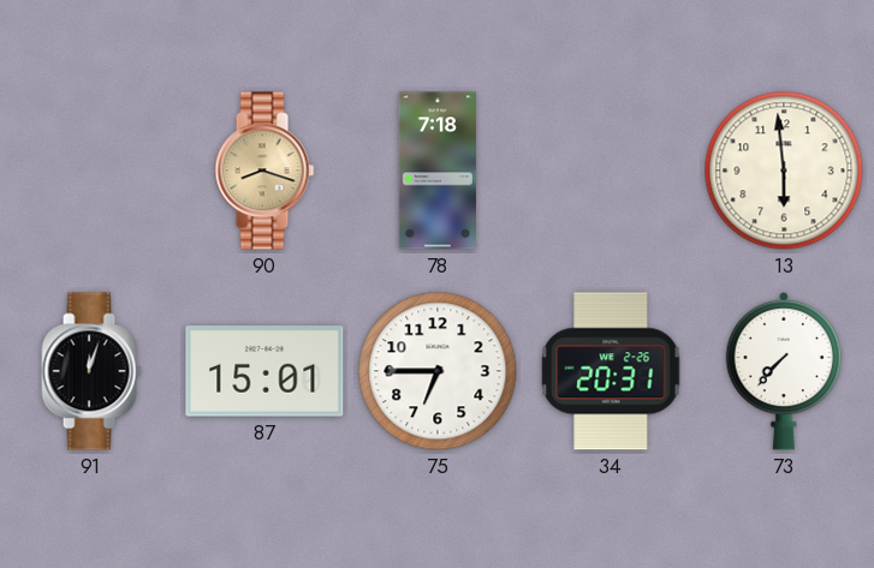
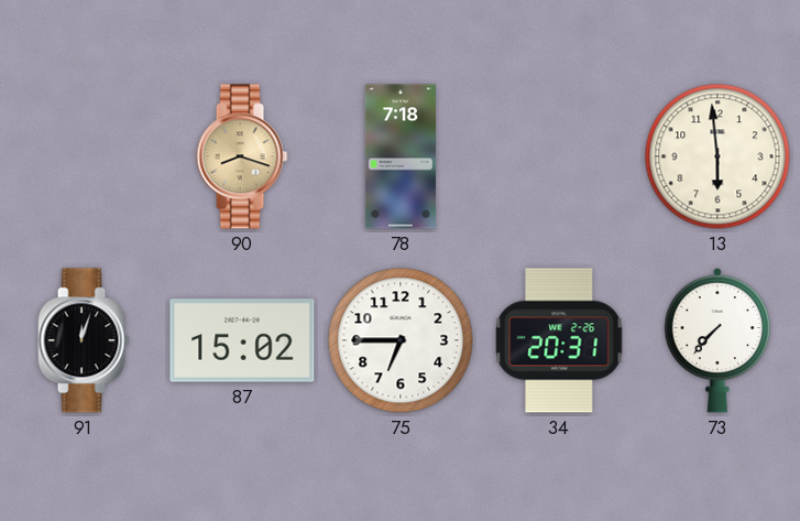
87: 15:01 -> 15:02 (242, 340)
